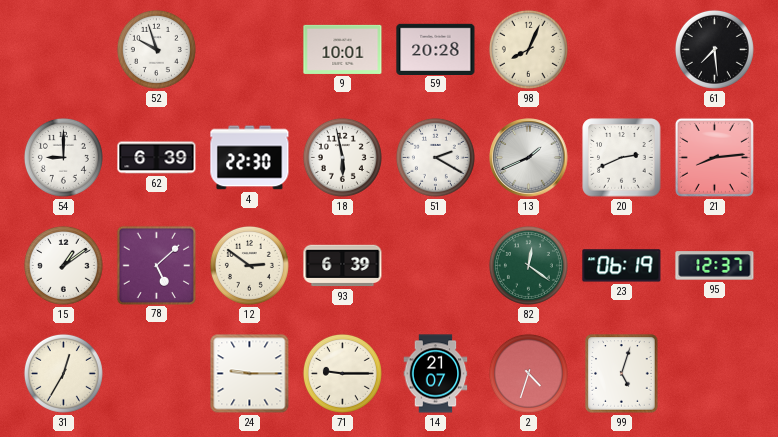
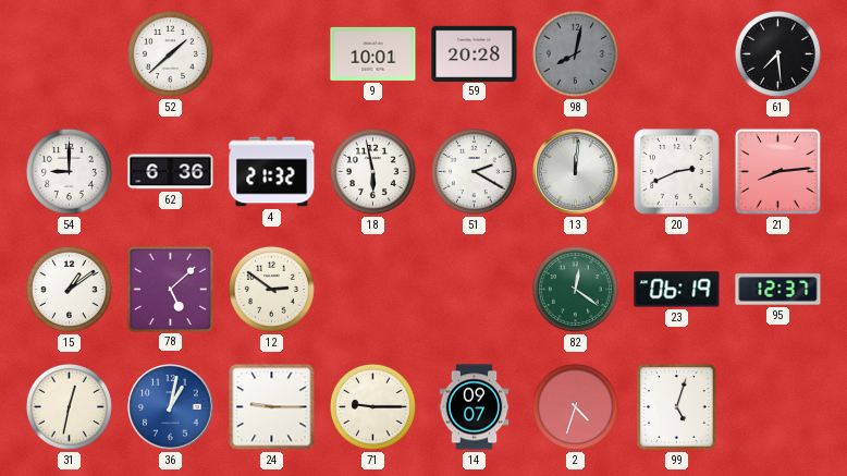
52: 9:57 -> 1:38 (170, 53)
98: 8:04 -> 8:02 (575, 53)
98 dial: cream -> grey (575, 53)
62: 6:39 -> 6:36 (171, 172)
4: 22:30 -> 21:32 (272, 172)
13: 1:41 -> 12:01 (576, 172)
93: 6:39 -> none (343, 266)
31: 12:35 -> 12:32 (69, 406)
36: none -> 1:02 (171, 407)
14: 21:07 -> 09:07 (475, 407)
